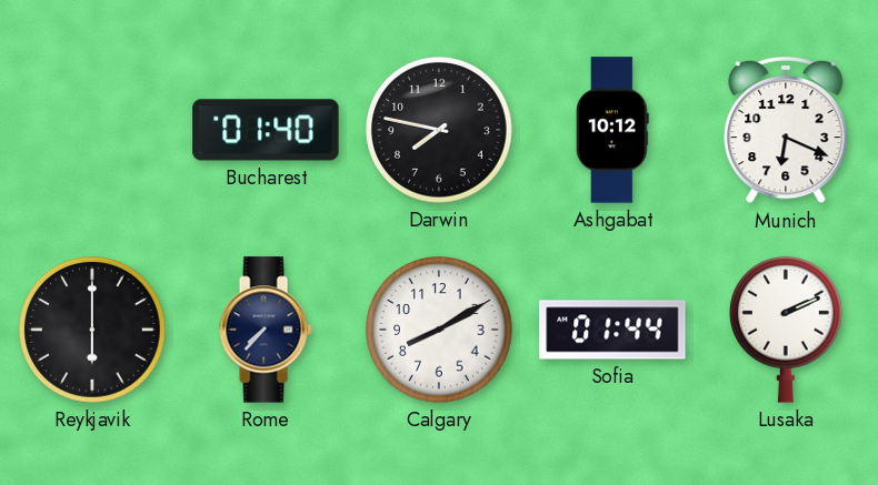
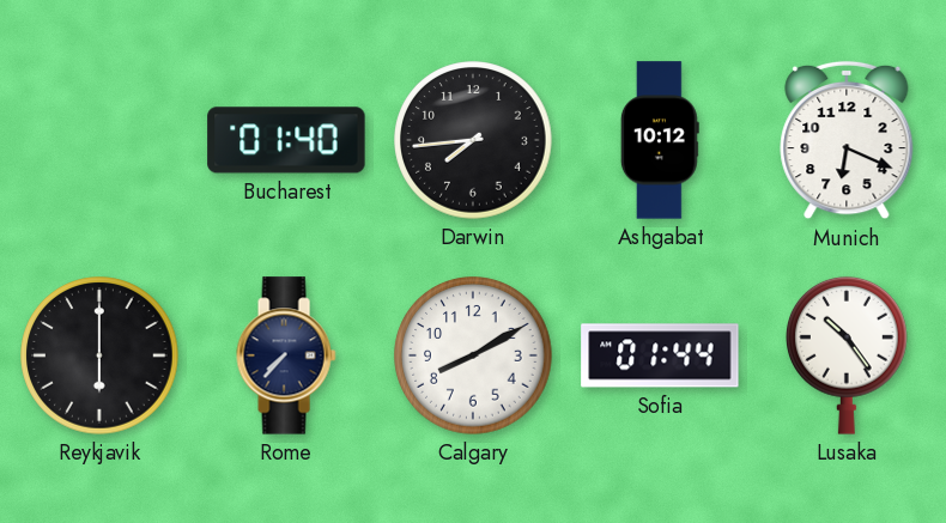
Darwin: 7:47 -> 7:44 (473, 140)
Lusaka: 2:11 -> 10:24 (848, 355)
